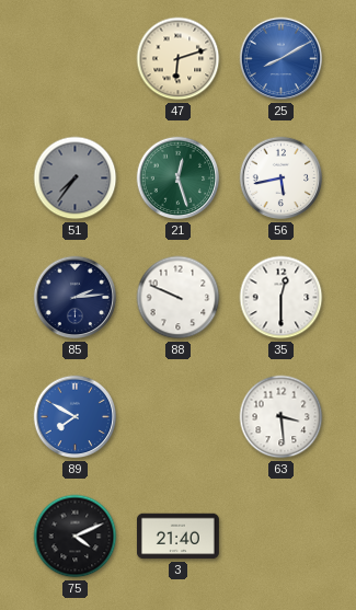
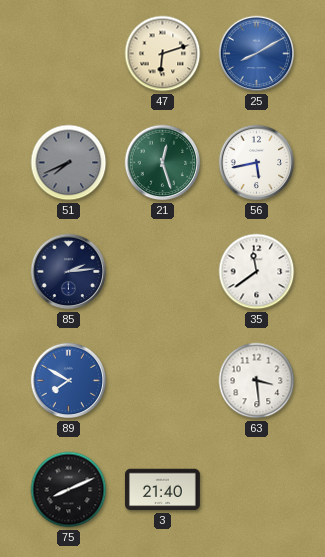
51: 7:36 -> 7:41 (69, 163)
88: 9:49 -> none (179, 298)
35: 12:30 -> 11:39 (257, 272)
75: 4:11 -> 8:11 (69, 490)
